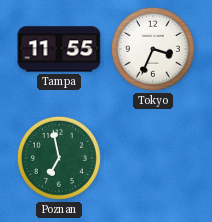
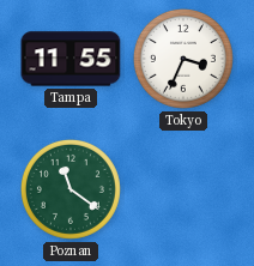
Poznan: 6:58 -> 11:21 (71, 189)
